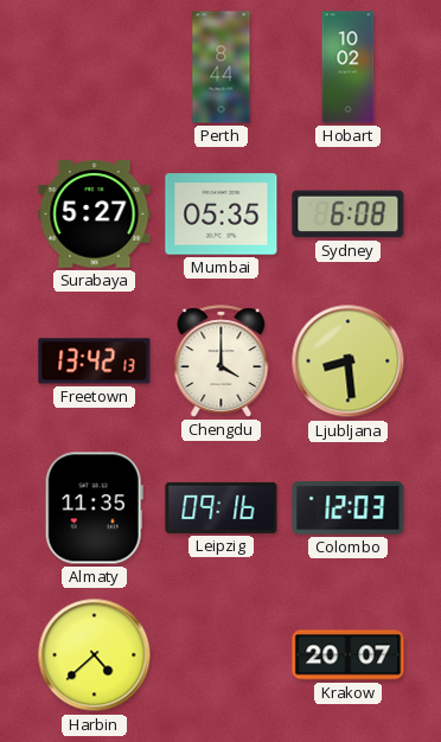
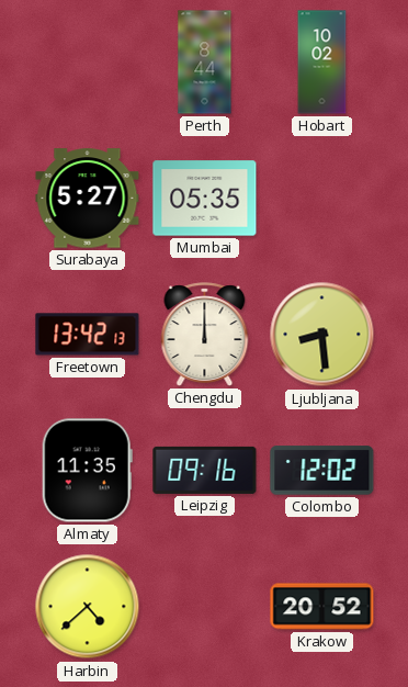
Sydney: 6:08 -> none (349, 215)
Chengdu: 4:00 -> 12:00 (205, 335)
Colombo: 12:03 -> 12:02 (322, 471)
Krakow: 20:07 -> 20:52 (322, 607)
